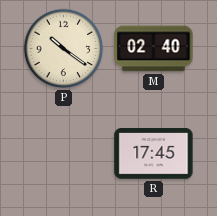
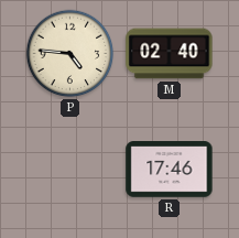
P: 10:21 -> 4:46 (70, 54)
R: 17:45 -> 17:46 (170, 170)
